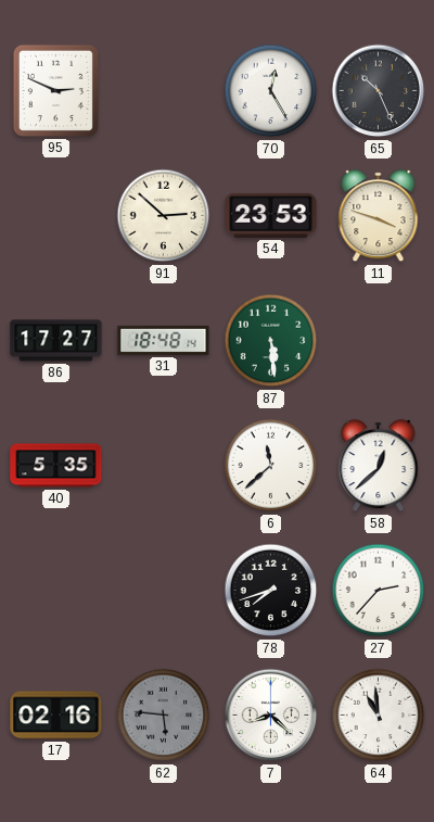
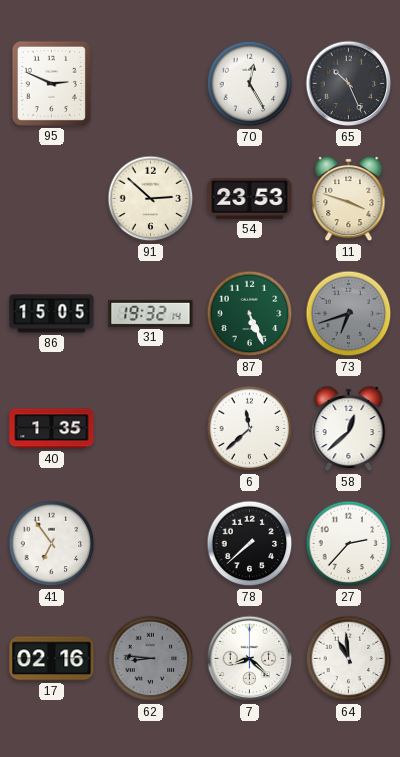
86: 17:27 -> 15:05 (52, 314)
31: 18:48 -> 19:32 (151, 313)
87: 5:29 -> 5:26 (250, 314)
73: none -> 6:42 (349, 314)
40: 5:35 -> 1:35 (52, 429)
41: none -> 6:54 (52, 544)
78: 7:42 -> 7:38 (250, 544)
62: 5:46 -> 8:46 (151, 659)
